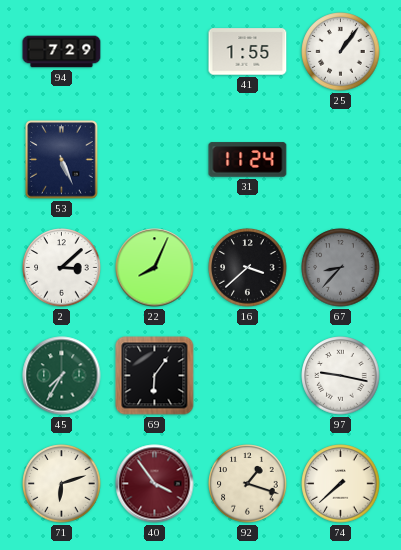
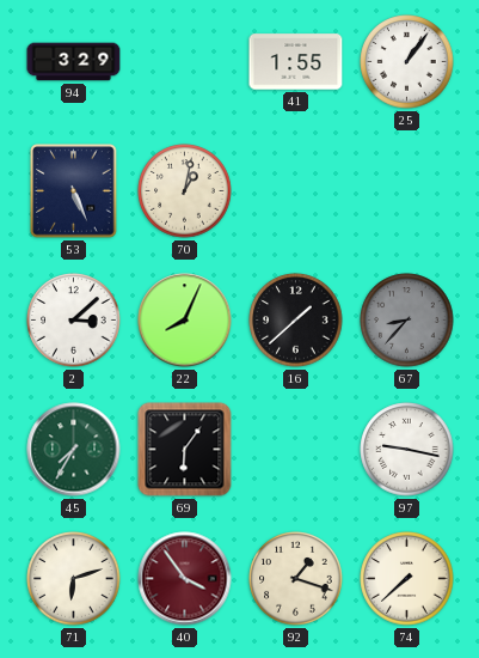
94: 7:29 -> 3:29 (74, 62)
70: none -> 1:02 (185, 191)
31: 11:24 -> none (248, 160)
16: 3:38 -> 1:38 (296, 321)
